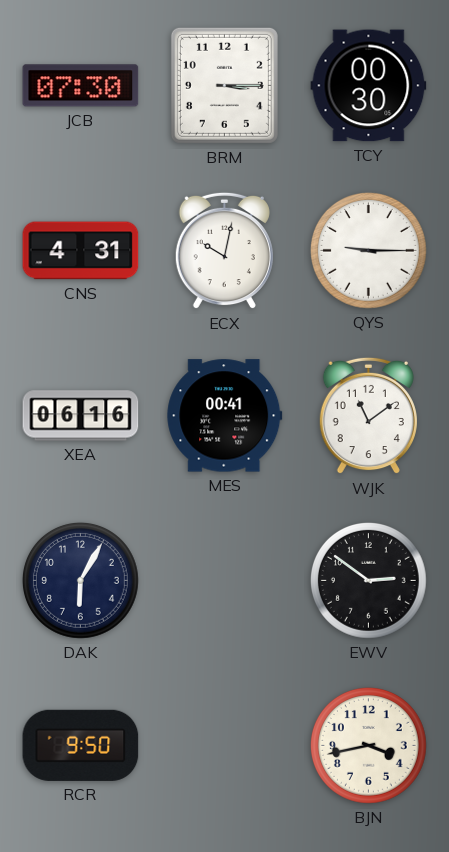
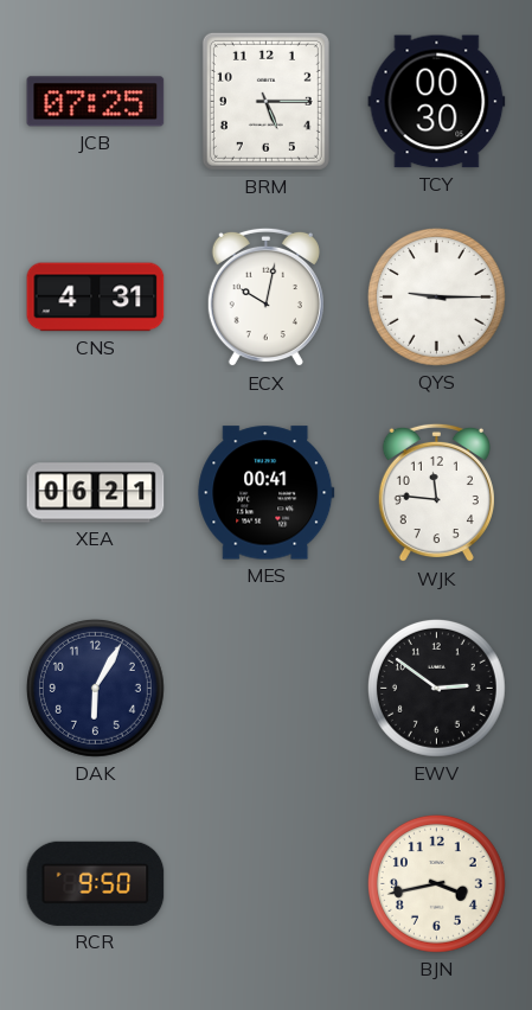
JCB: 07:30 -> 07:25 (96, 102)
BRM: 3:15 -> 5:15 (265, 101)
XEA: 06:16 -> 06:21 (96, 493)
WJK: 11:09 -> 11:46 (436, 493)
